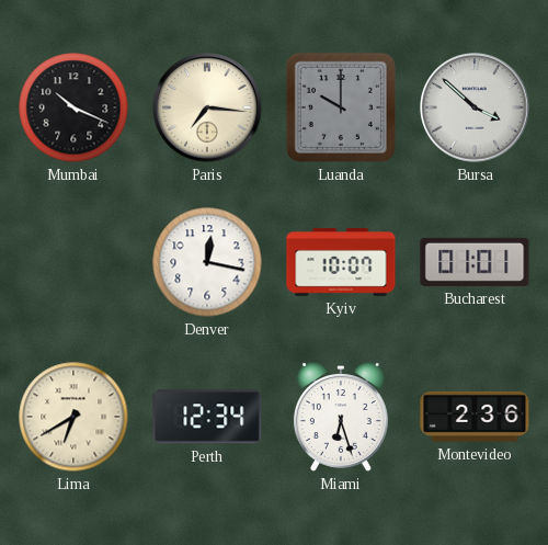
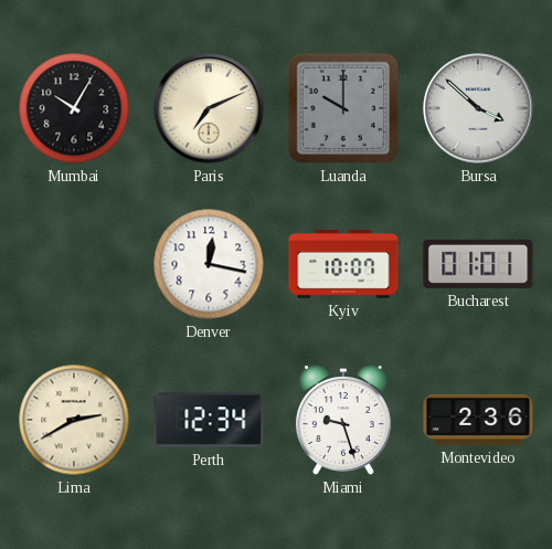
Mumbai: 10:19 -> 10:05 (74, 108)
Paris: 7:16 -> 7:11 (209, 108)
Lima: 6:40 -> 2:40 (74, 420)
Miami: 6:27 -> 9:27 (343, 421)
